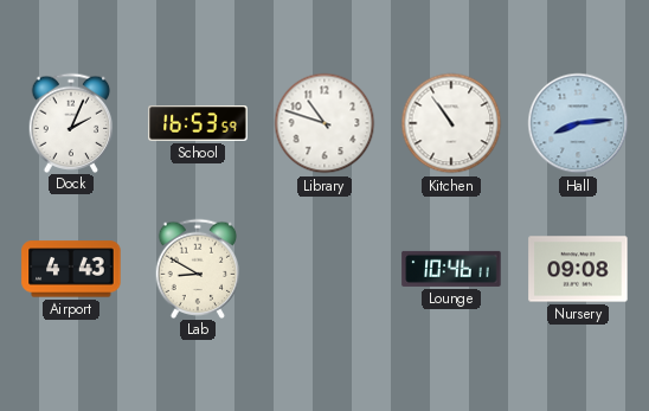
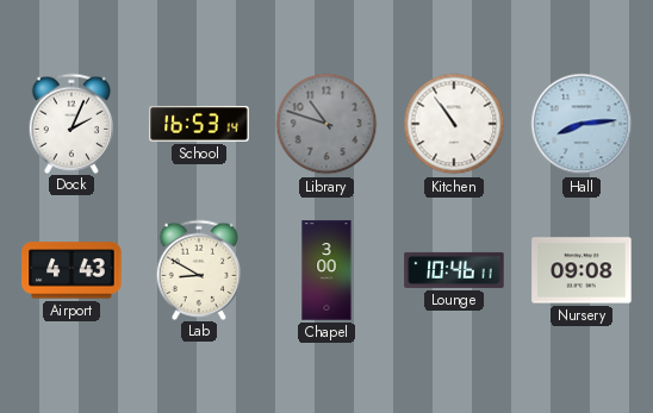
School: 16:53:59 -> 16:53:14 (199, 124)
Library dial: white -> grey (326, 124)
Chapel: none -> 3:00 (326, 270)
